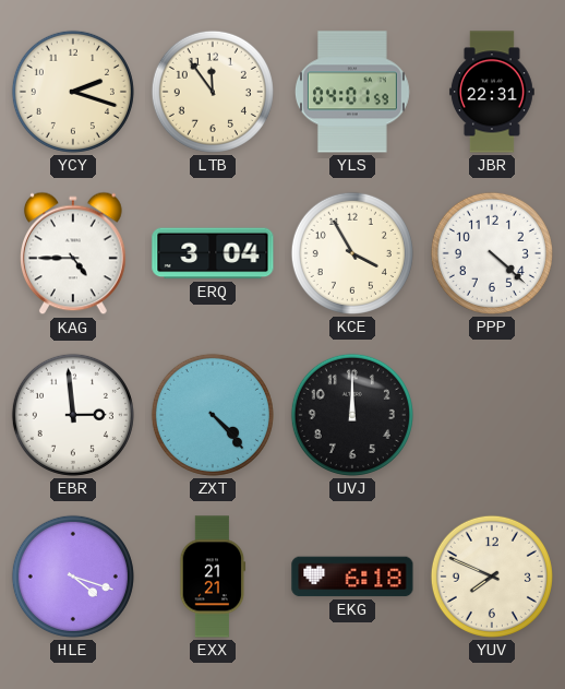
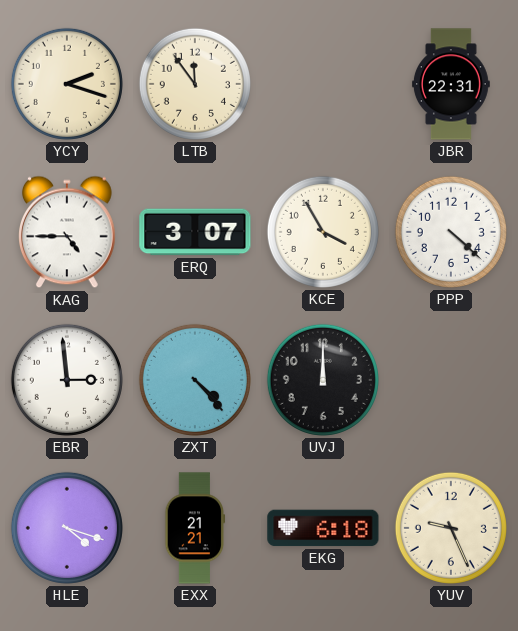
YLS: 04:01 -> none (352, 92)
ERQ: 3:04 -> 3:07 (195, 232)
YUV: 7:49 -> 9:26 (451, 528)
